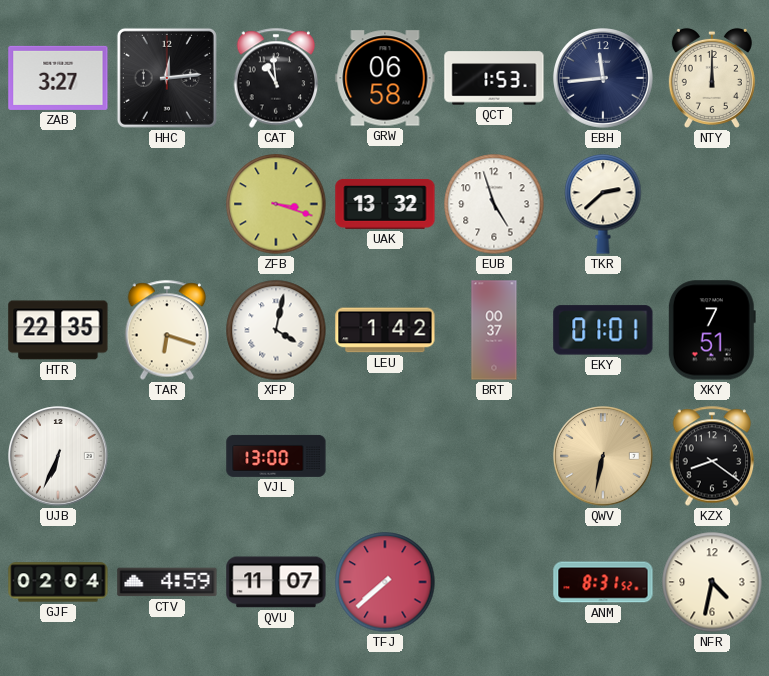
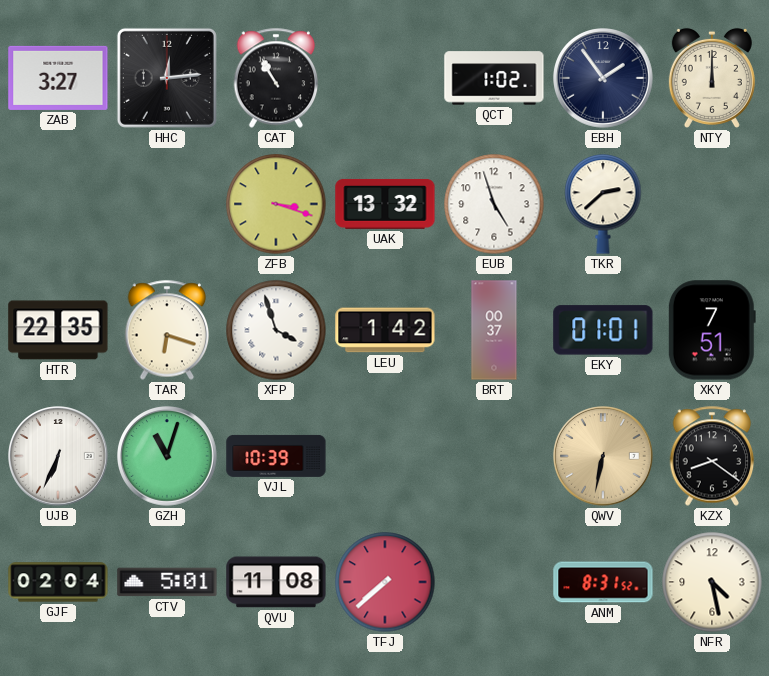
CAT: 10:59 -> 10:55 (276, 78)
GRW: 06:58 -> none (385, 78)
QCT: 1:53 -> 1:02 (494, 78)
EBH: 11:44 -> 1:54 (603, 78)
XFP: 4:02 -> 3:57 (276, 330)
GZH: none -> 11:03 (167, 456)
VJL: 13:00 -> 10:39 (276, 456)
CTV: 4:59 -> 5:01 (167, 582)
QVU: 11:07 -> 11:08 (276, 582)
NFR: 4:32 -> 4:28 (712, 582)
